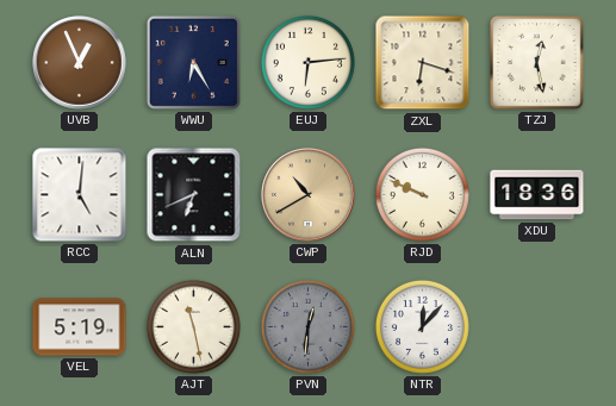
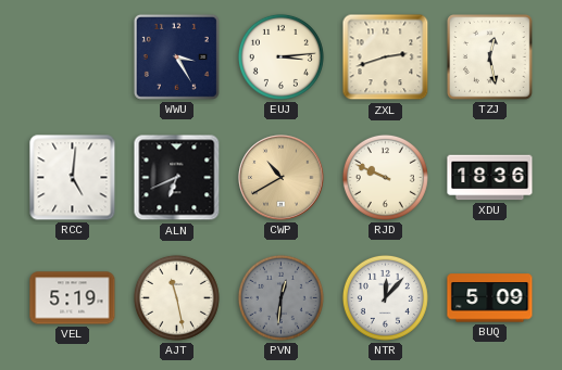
UVB: 12:56 -> none (80, 63)
WWU: 6:25 -> 3:25 (176, 56)
EUJ: 6:14 -> 3:14 (280, 56)
ZXL: 6:18 -> 2:42 (386, 58)
BUQ: none -> 5:09 (490, 298)
